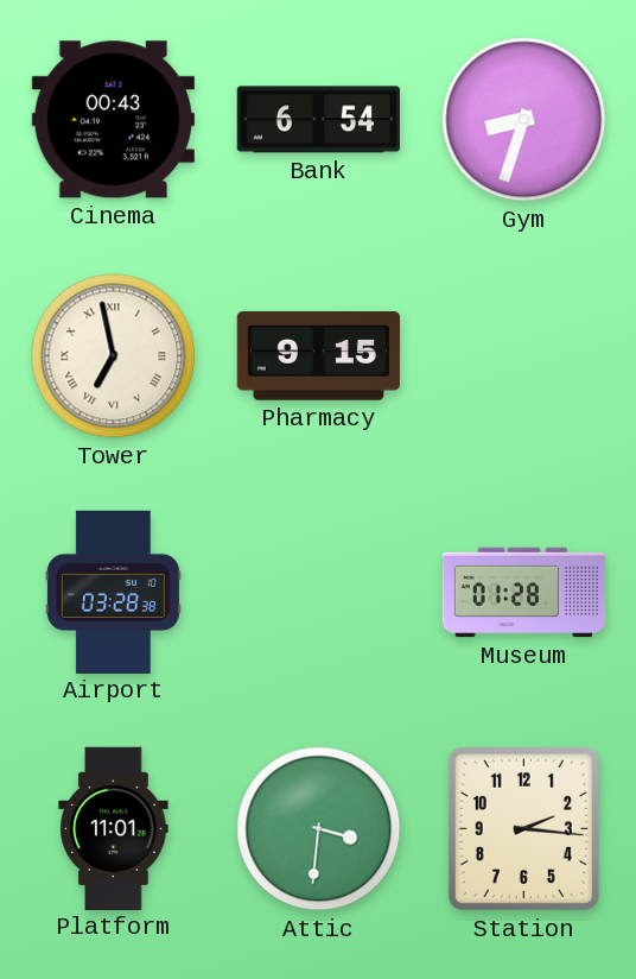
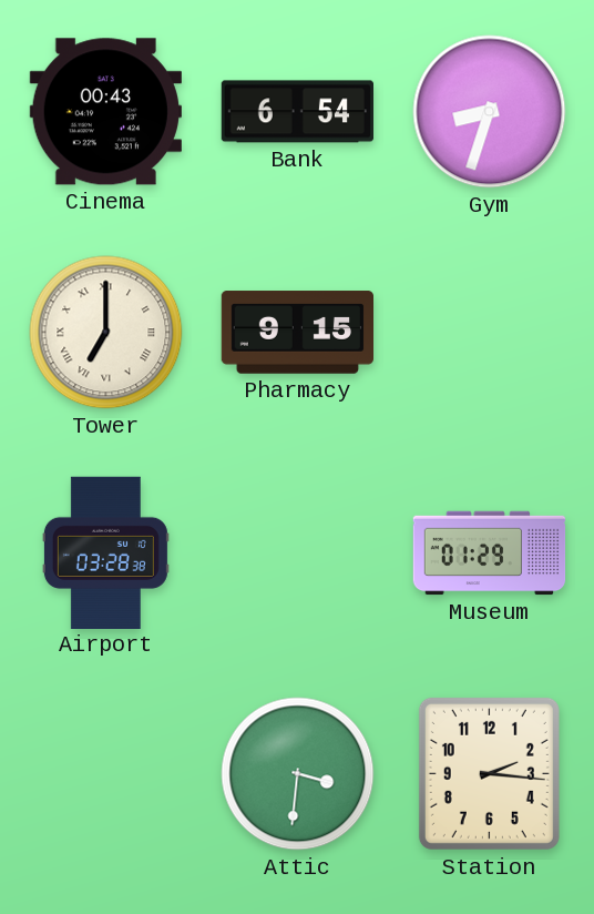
Tower: 6:58 -> 7:00 (106, 333)
Museum: 01:28 -> 01:29 (490, 554)
Platform: 11:01 -> none (114, 828)
